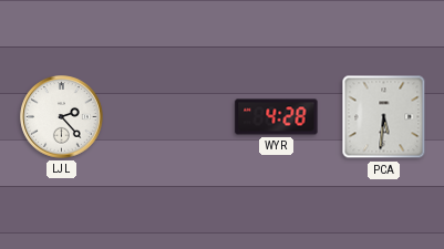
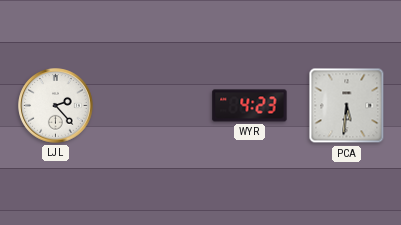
WYR: 4:28 -> 4:23 (250, 106)
